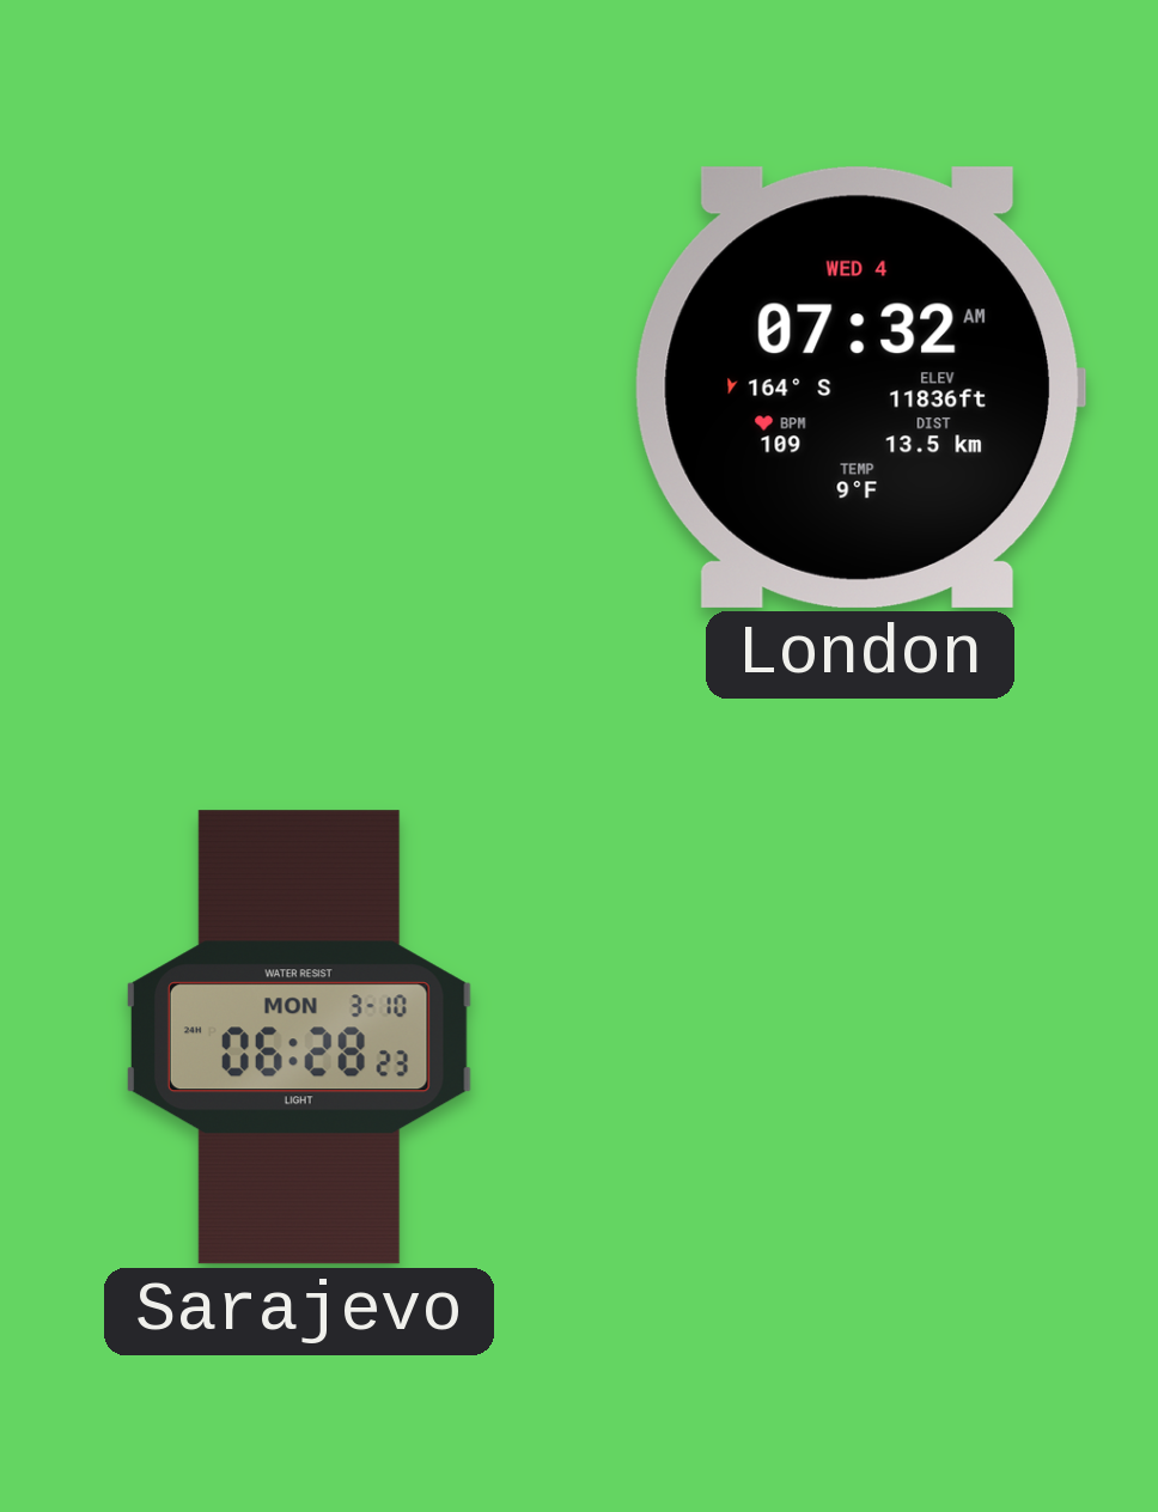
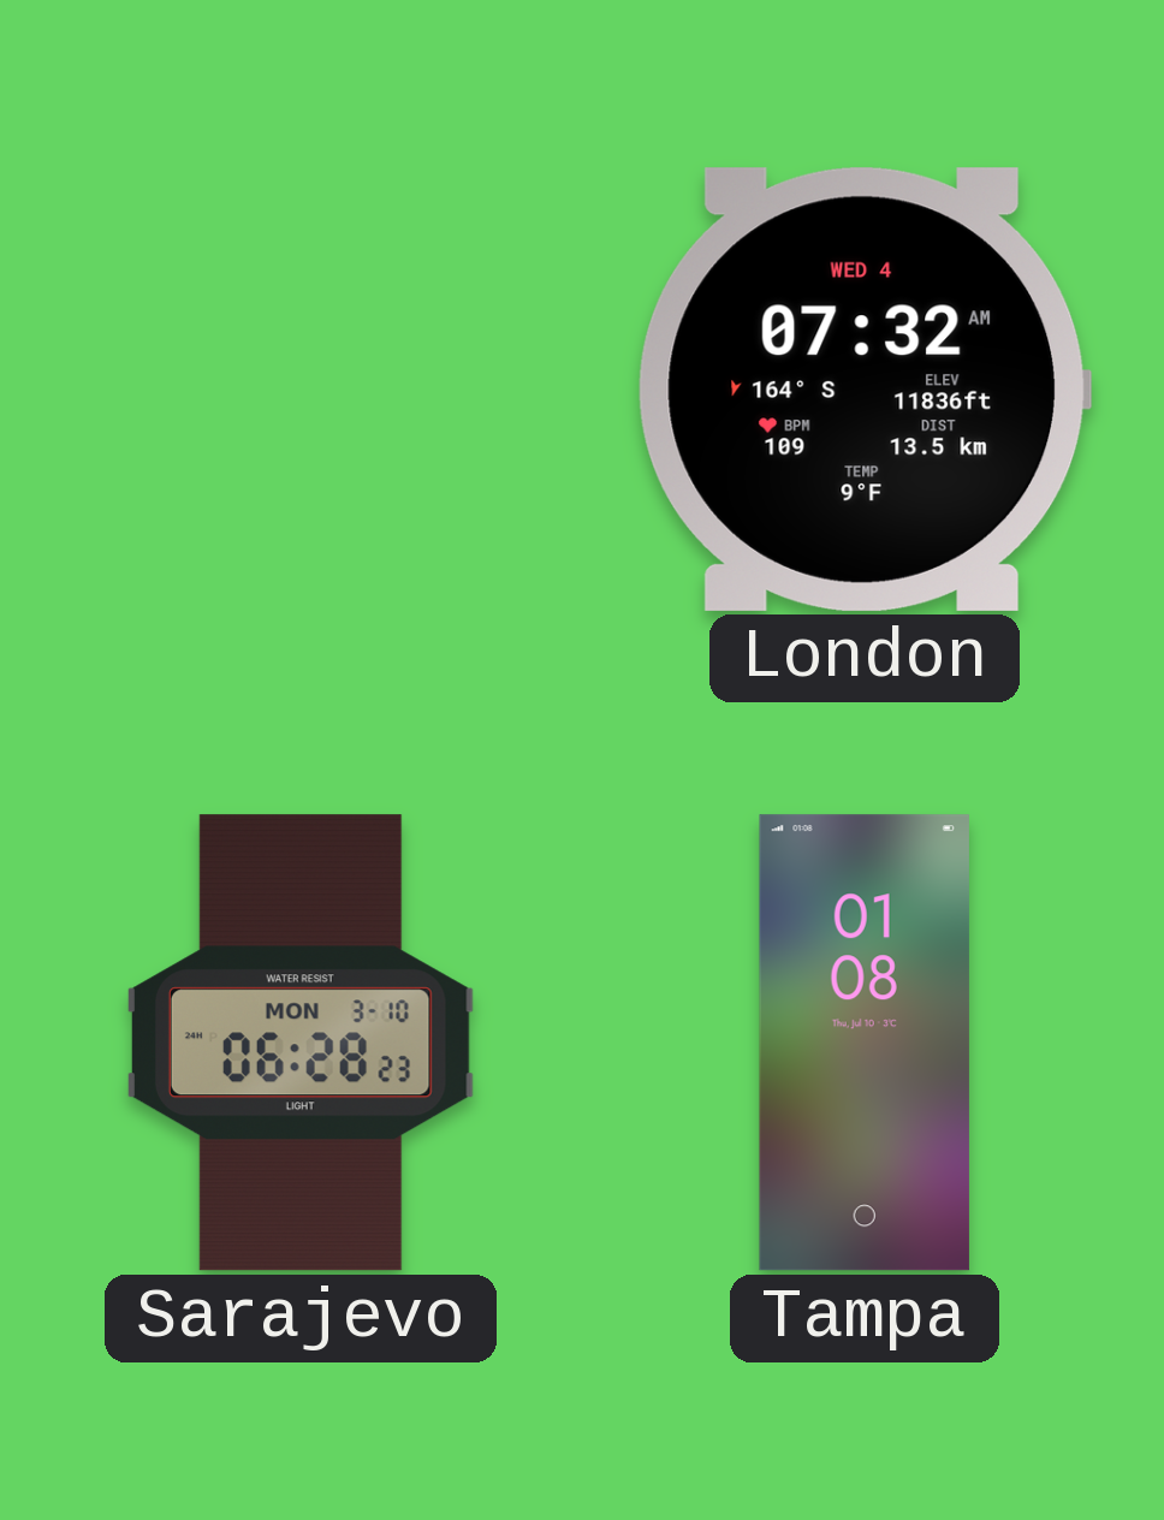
Tampa: none -> 01:08 (865, 1043)
